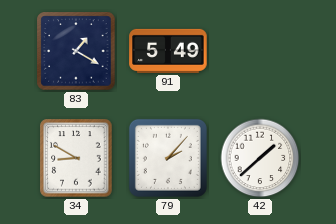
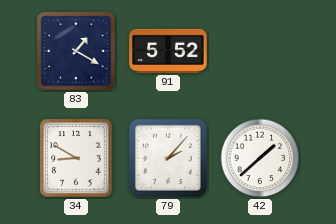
91: 5:49 -> 5:52 (168, 51)
